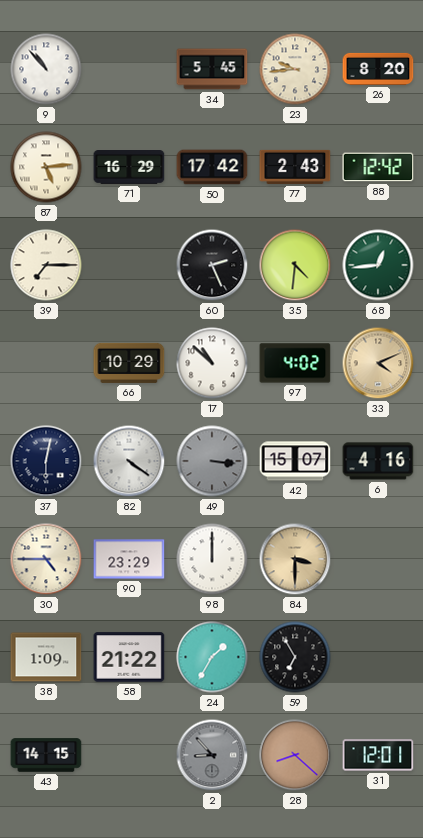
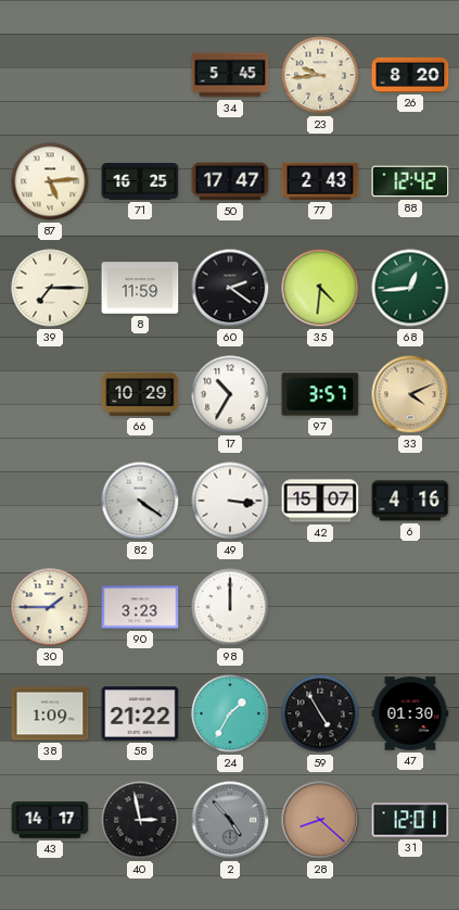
9: 10:53 -> none (46, 69)
71: 16:29 -> 16:25 (140, 182)
50: 17:42 -> 17:47 (230, 181)
8: none -> 11:59 (140, 288)
60: 2:26 -> 2:21 (230, 288)
17: 10:52 -> 10:35 (230, 394)
97: 4:02 -> 3:57 (320, 394)
37: 6:02 -> none (46, 461)
49 dial: grey -> white (230, 501)
30: 4:45 -> 1:45 (50, 607)
90: 23:29 -> 3:23 (140, 607)
84: 3:30 -> none (295, 559)
59: 6:55 -> 4:55 (320, 713)
47: none -> 01:30 (410, 713)
43: 14:15 -> 14:17 (50, 820)
40: none -> 2:58 (140, 820)
2: 8:53 -> 4:53 (230, 820)
